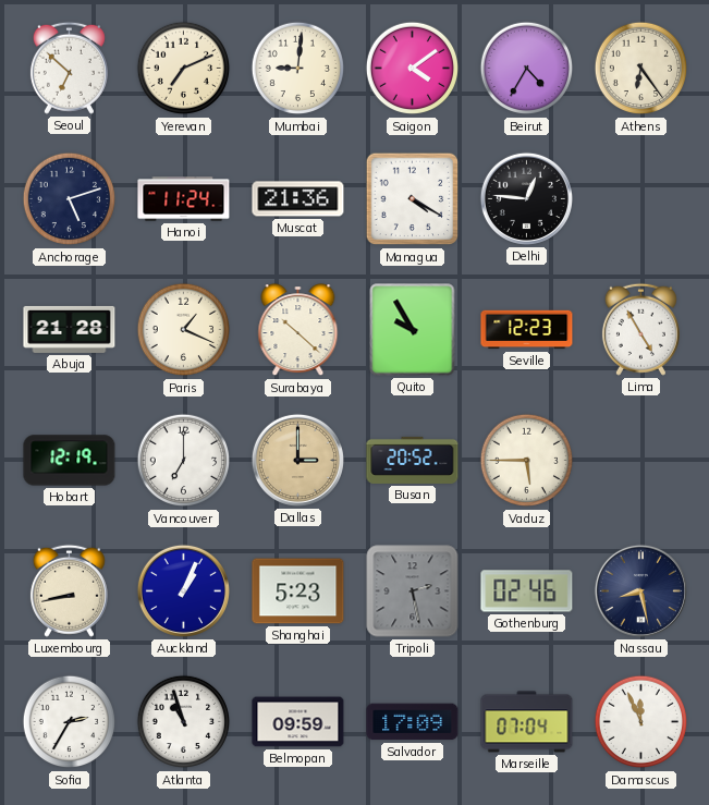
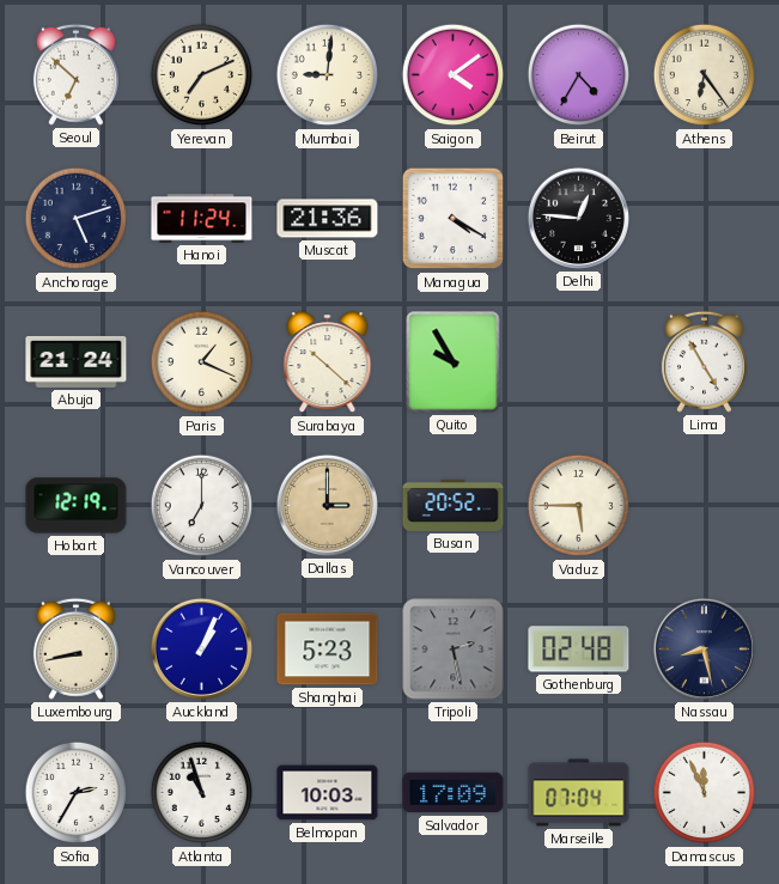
Abuja: 21:28 -> 21:24 (77, 361)
Seville: 12:23 -> none (527, 330)
Gothenburg: 02:46 -> 02:48 (579, 650)
Belmopan: 09:59 -> 10:03 (328, 793)
